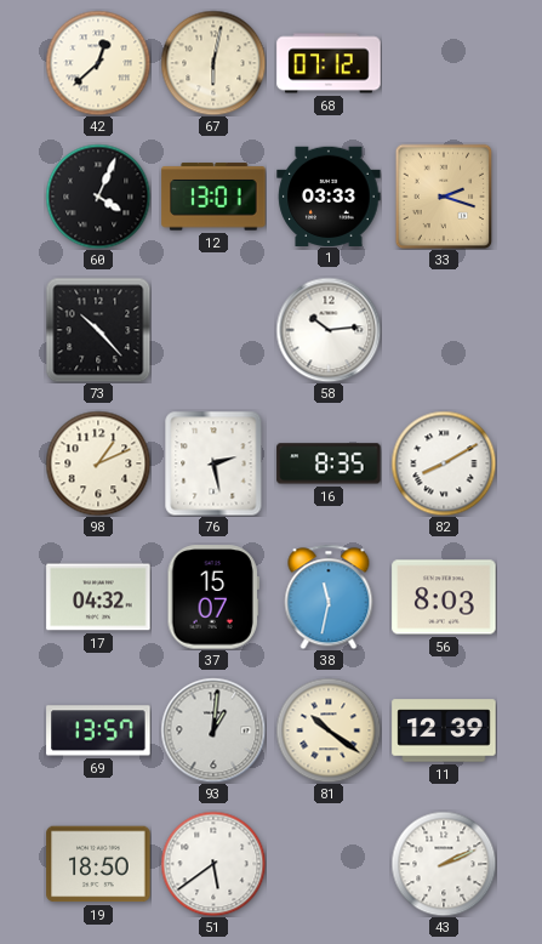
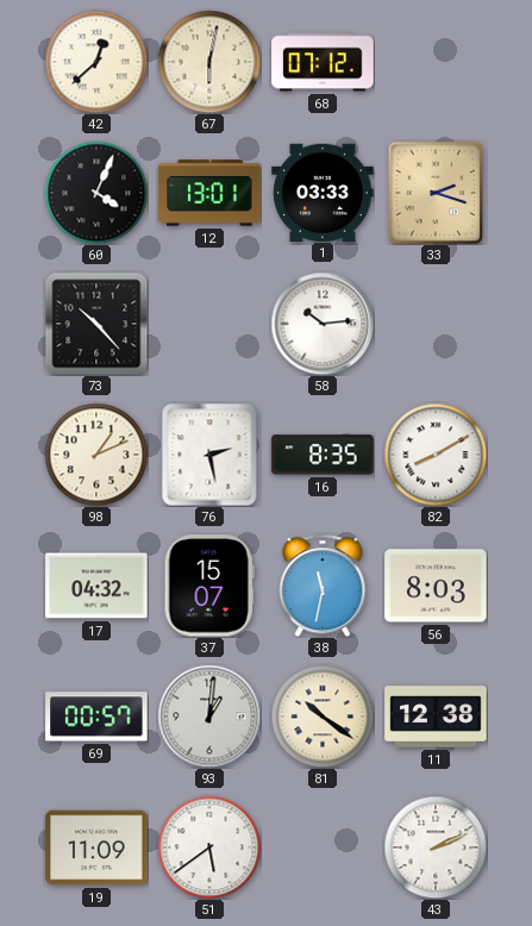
69: 13:57 -> 00:57 (96, 717)
11: 12:39 -> 12:38 (436, 717)
19: 18:50 -> 11:09 (96, 847)
